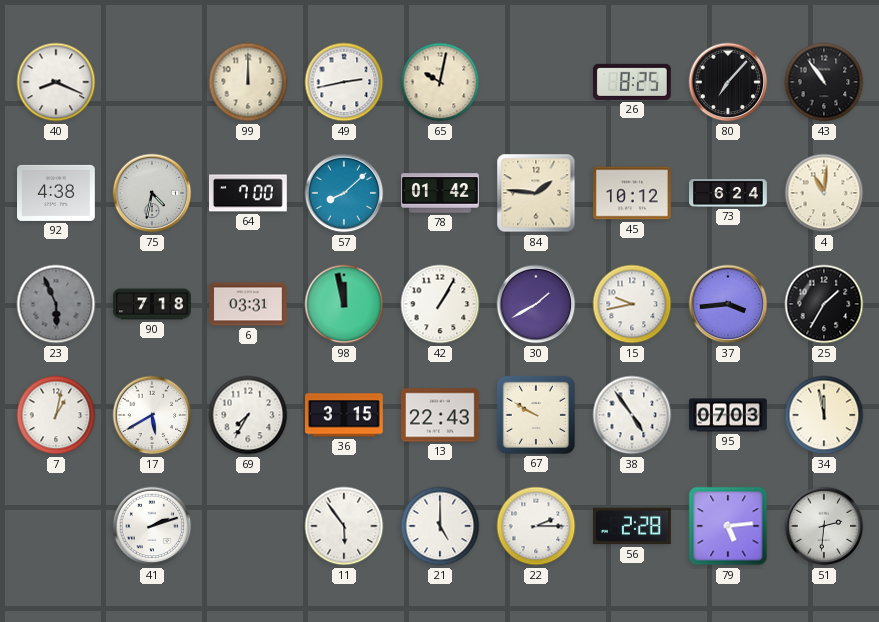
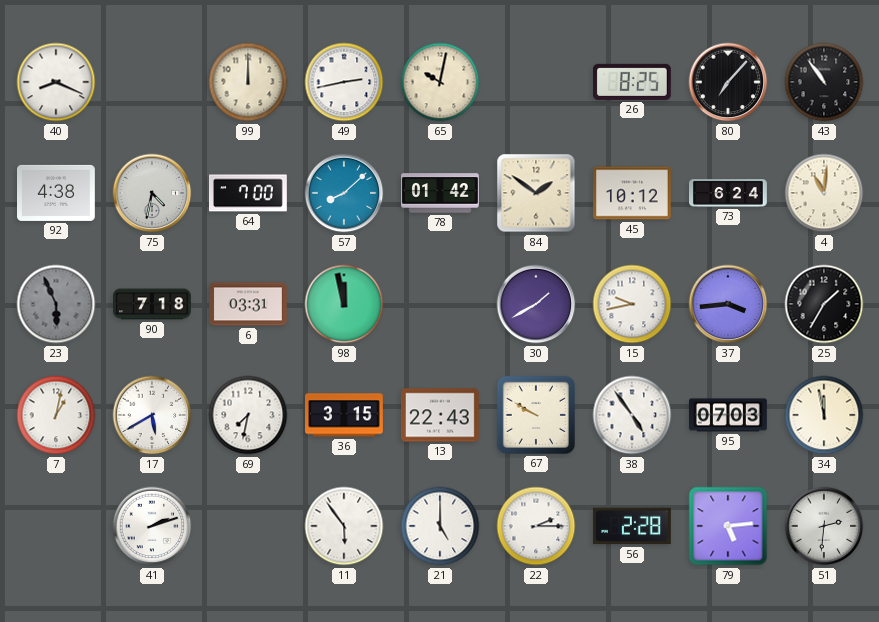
84: 1:46 -> 1:51 (536, 193)
42: 1:05 -> none (440, 304)
69: 7:35 -> 7:32 (248, 415)
